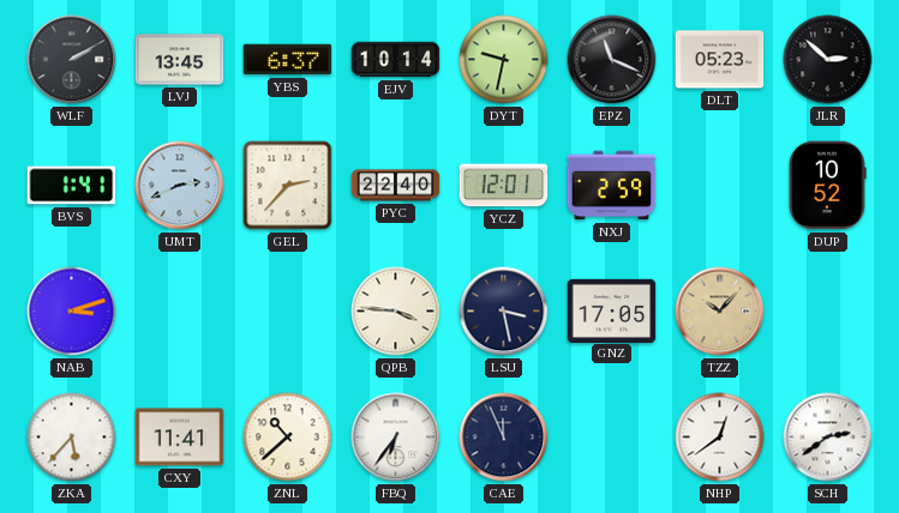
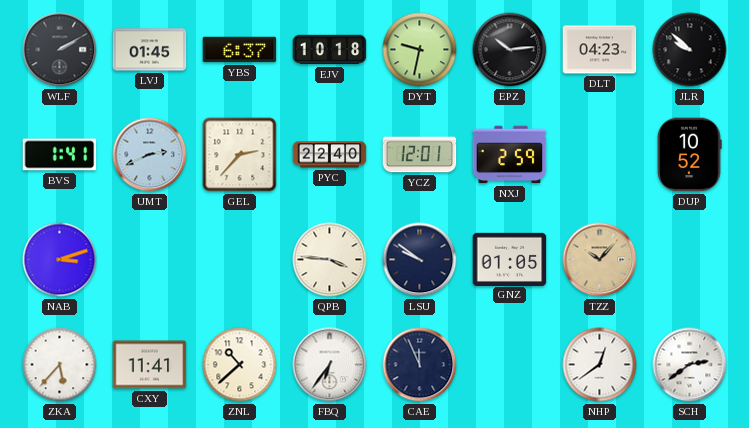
LVJ: 13:45 -> 01:45 (150, 50)
EJV: 10:14 -> 10:18 (330, 50)
EPZ: 11:19 -> 10:14 (510, 50)
DLT: 05:23 -> 04:23 (600, 50)
JLR: 2:52 -> 9:52 (690, 50)
LSU: 3:28 -> 9:51 (420, 260)
GNZ: 17:05 -> 01:05 (510, 259)
